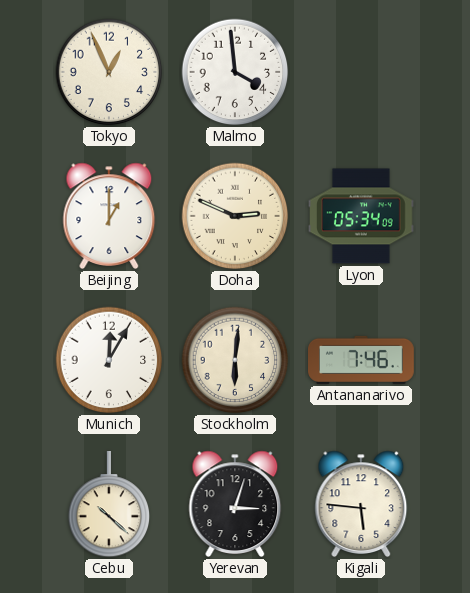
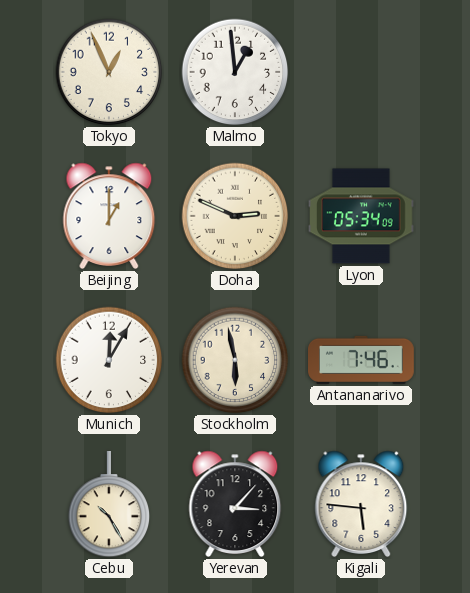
Malmo: 3:59 -> 12:59 (235, 72)
Stockholm: 6:01 -> 5:58 (235, 360)
Cebu: 10:22 -> 10:25 (109, 505)
Yerevan: 3:03 -> 3:07 (235, 504)
